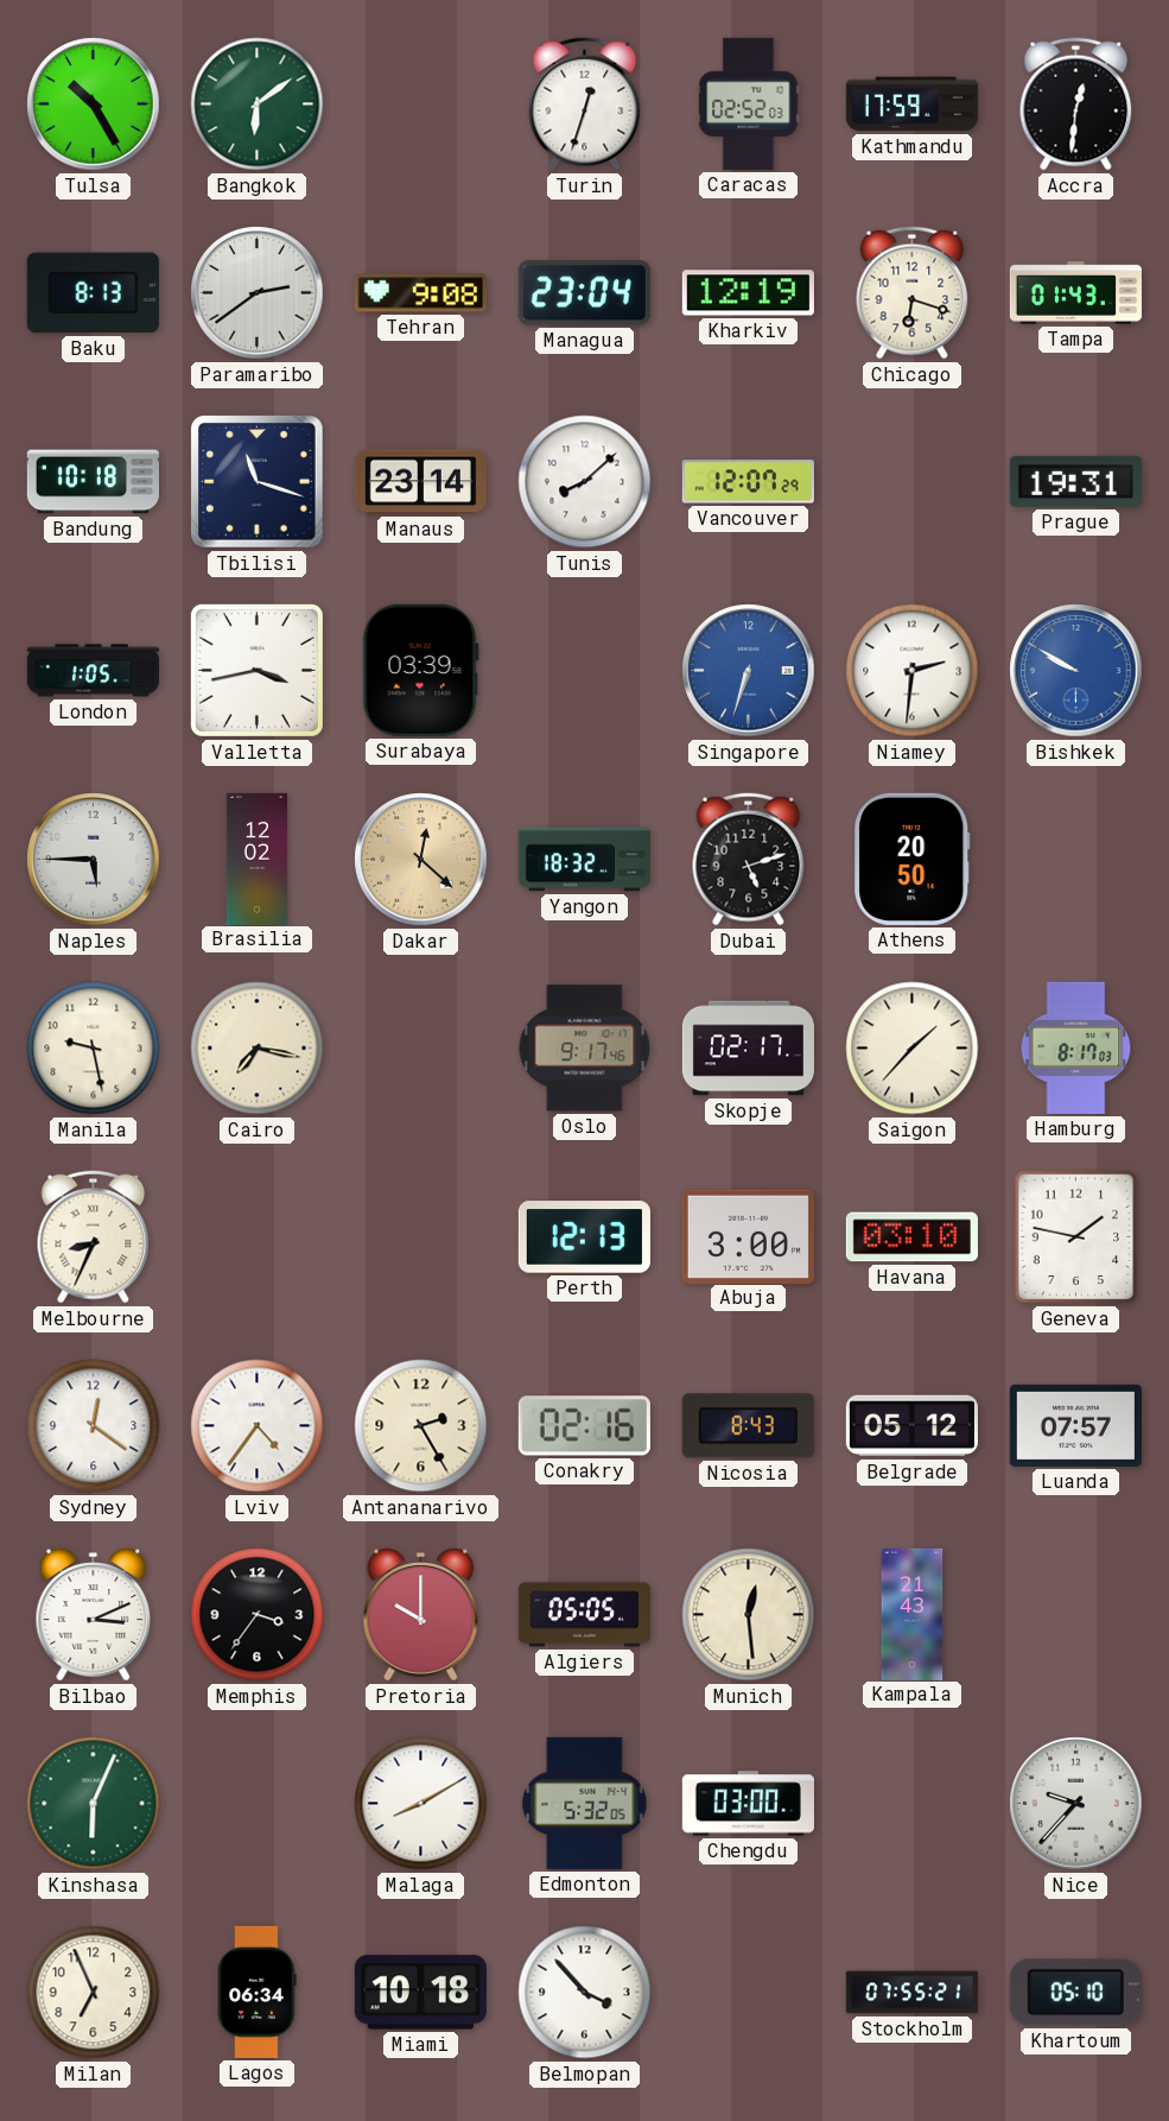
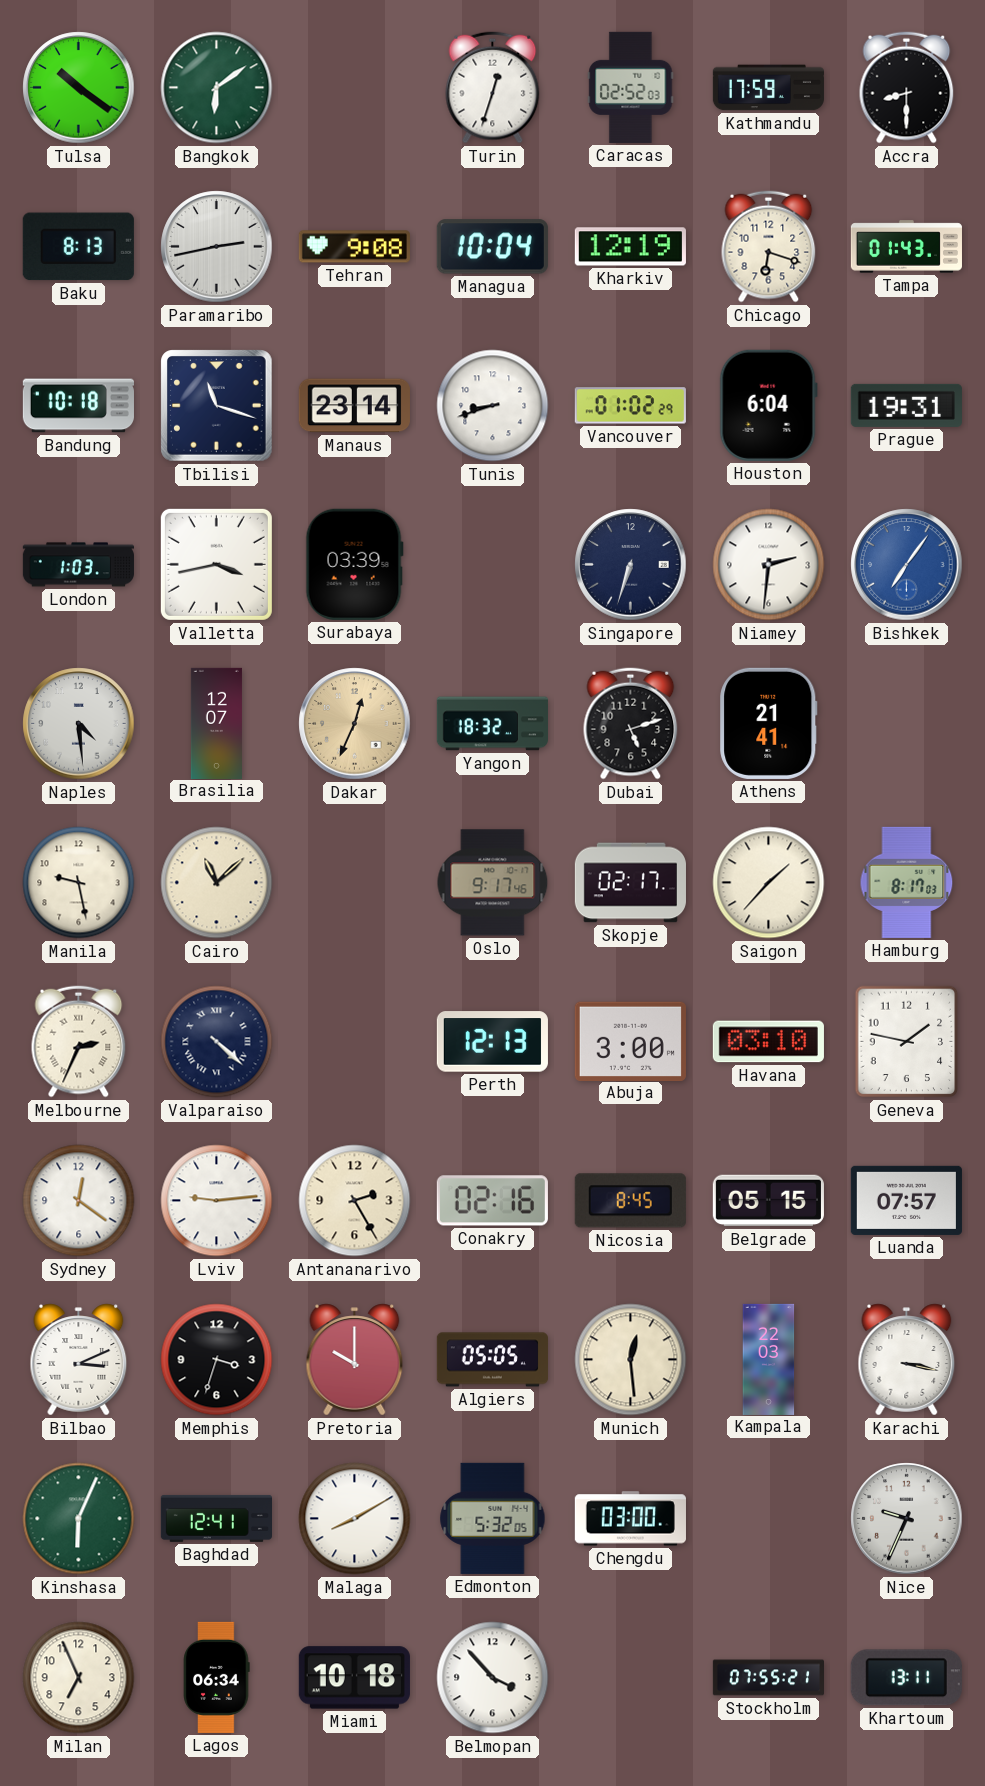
Tulsa: 10:25 -> 10:21 (79, 88)
Accra: 12:31 -> 8:30 (907, 88)
Paramaribo: 2:39 -> 2:43 (217, 247)
Managua: 23:04 -> 10:04 (492, 247)
Tunis: 8:08 -> 8:42 (493, 406)
Vancouver: 12:07 -> 01:02 (630, 406)
Houston: none -> 6:04 (768, 405)
London: 1:05 -> 1:03 (78, 565)
Singapore dial: blue -> navy (631, 565)
Bishkek: 9:50 -> 7:06 (907, 565)
Naples: 5:45 -> 4:29 (79, 724)
Brasilia: 12:02 -> 12:07 (216, 723)
Dakar: 12:22 -> 12:34 (355, 724)
Athens: 20:50 -> 21:41 (769, 723)
Cairo: 7:17 -> 11:08 (217, 883)
Melbourne: 8:34 -> 2:34 (79, 1042)
Valparaiso: none -> 4:22 (217, 1042)
Lviv: 4:36 -> 9:14 (217, 1201)
Nicosia: 8:43 -> 8:45 (630, 1201)
Belgrade: 05:12 -> 05:15 (768, 1201)
Memphis: 3:36 -> 3:33 (217, 1360)
Kampala: 21:43 -> 22:03 (769, 1359)
Karachi: none -> 3:17 (907, 1360)
Baghdad: none -> 12:41 (216, 1518)
Nice: 9:37 -> 9:34 (907, 1519)
Khartoum: 05:10 -> 13:11 (906, 1678)
